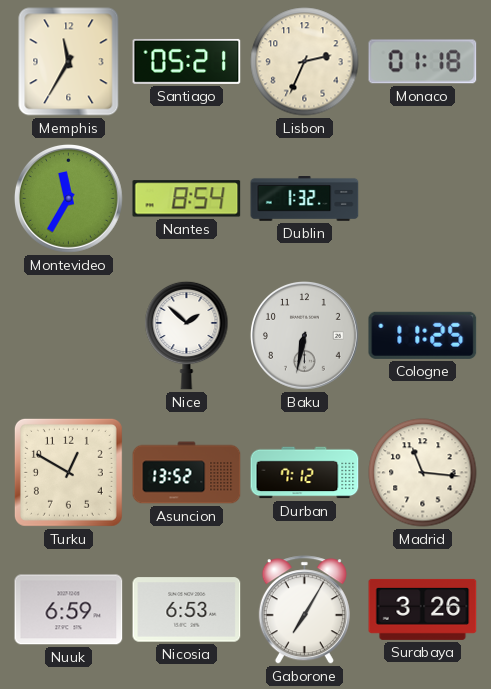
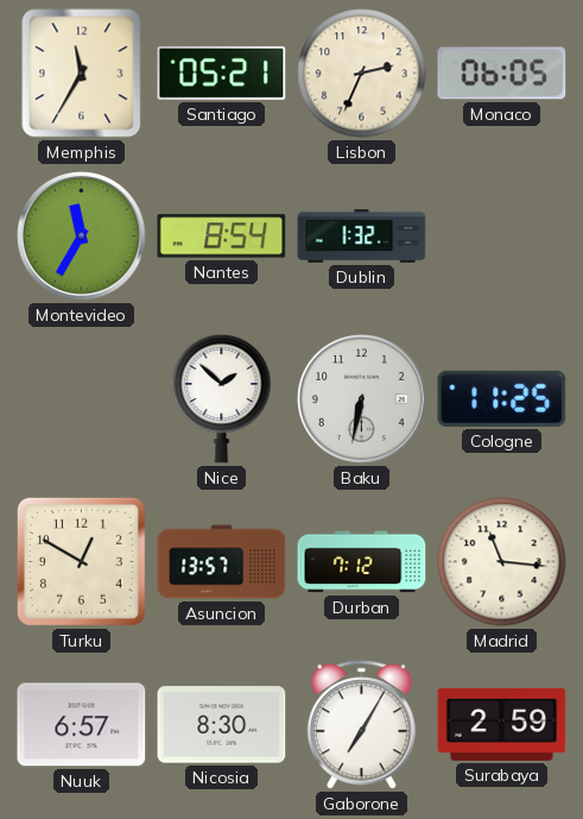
Monaco: 01:18 -> 06:05 (502, 74)
Asuncion: 13:52 -> 13:57 (222, 562)
Nuuk: 6:59 -> 6:57 (82, 725)
Nicosia: 6:53 -> 8:30 (222, 725)
Surabaya: 3:26 -> 2:59 (502, 724)
